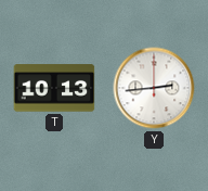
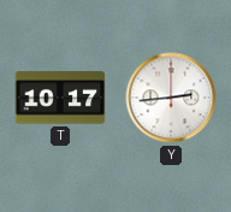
T: 10:13 -> 10:17 (60, 98)
